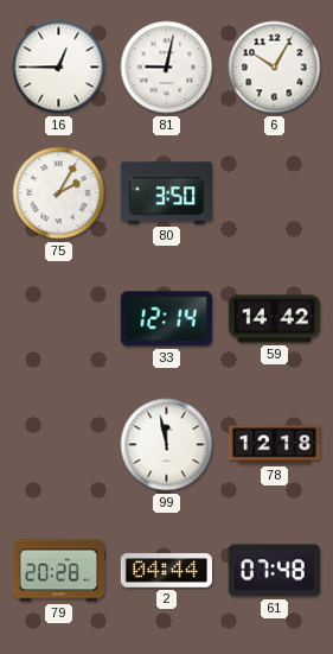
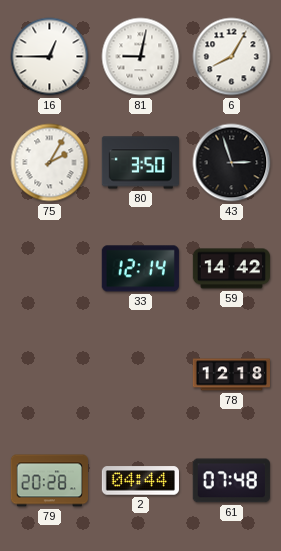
6: 10:05 -> 8:05 (232, 57)
43: none -> 2:57 (232, 163)
99: 11:58 -> none (167, 445)
